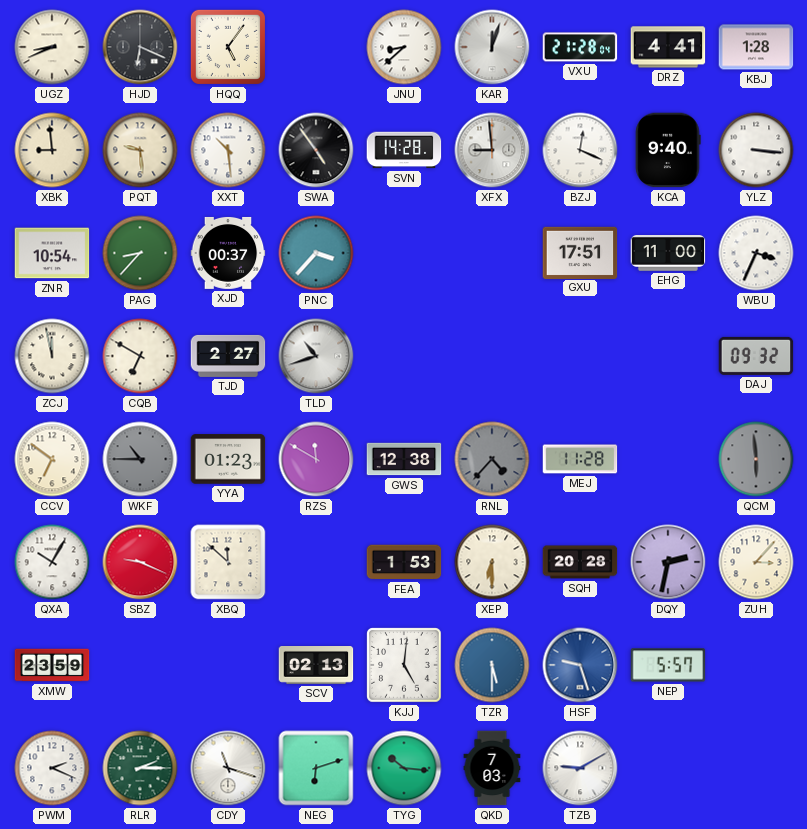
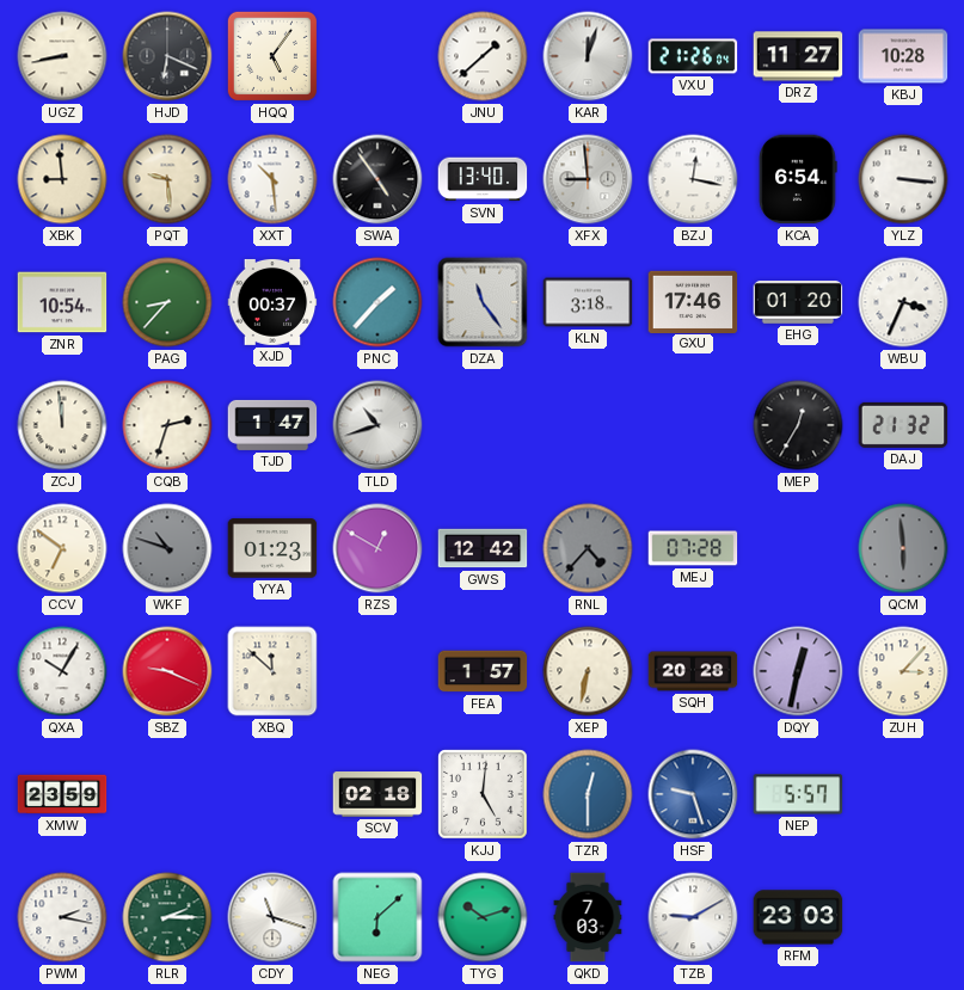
UGZ: 8:41 -> 8:43 (62, 56)
JNU: 8:38 -> 1:38 (483, 56)
VXU: 21:28 -> 21:26 (693, 56)
DRZ: 4:41 -> 11:27 (798, 56)
KBJ: 1:28 -> 10:28 (903, 56)
SVN: 14:28 -> 13:40 (483, 179)
BZJ: 12:19 -> 12:17 (693, 179)
KCA: 9:40 -> 6:54 (798, 179)
PNC: 3:37 -> 1:37 (377, 302)
DZA: none -> 11:24 (483, 302)
KLN: none -> 3:18 (588, 302)
GXU: 17:51 -> 17:46 (693, 301)
EHG: 11:00 -> 01:20 (798, 303)
ZCJ: 11:58 -> 11:59 (62, 425)
CQB: 6:50 -> 2:33 (167, 425)
TJD: 2:27 -> 1:47 (272, 425)
MEP: none -> 12:35 (798, 425)
DAJ: 09:32 -> 21:32 (903, 425)
WKF: 10:45 -> 10:48 (167, 548)
RZS: 11:50 -> 12:50 (377, 548)
GWS: 12:38 -> 12:42 (483, 548)
MEJ: 11:28 -> 07:28 (693, 548)
FEA: 1:53 -> 1:57 (483, 671)
XEP: 6:30 -> 6:32 (588, 671)
DQY: 2:32 -> 12:32 (798, 671)
SCV: 02:13 -> 02:18 (377, 795)
TZR: 5:30 -> 12:30 (588, 794)
PWM: 2:19 -> 2:17 (62, 917)
NEG: 6:12 -> 6:08 (377, 917)
TYG: 10:16 -> 10:12 (483, 917)
RFM: none -> 23:03 (798, 917)
